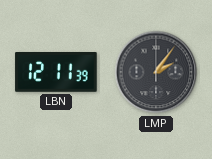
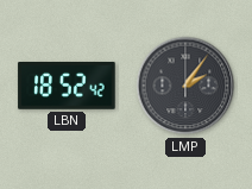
LBN: 12:11 -> 18:52 (67, 87)
